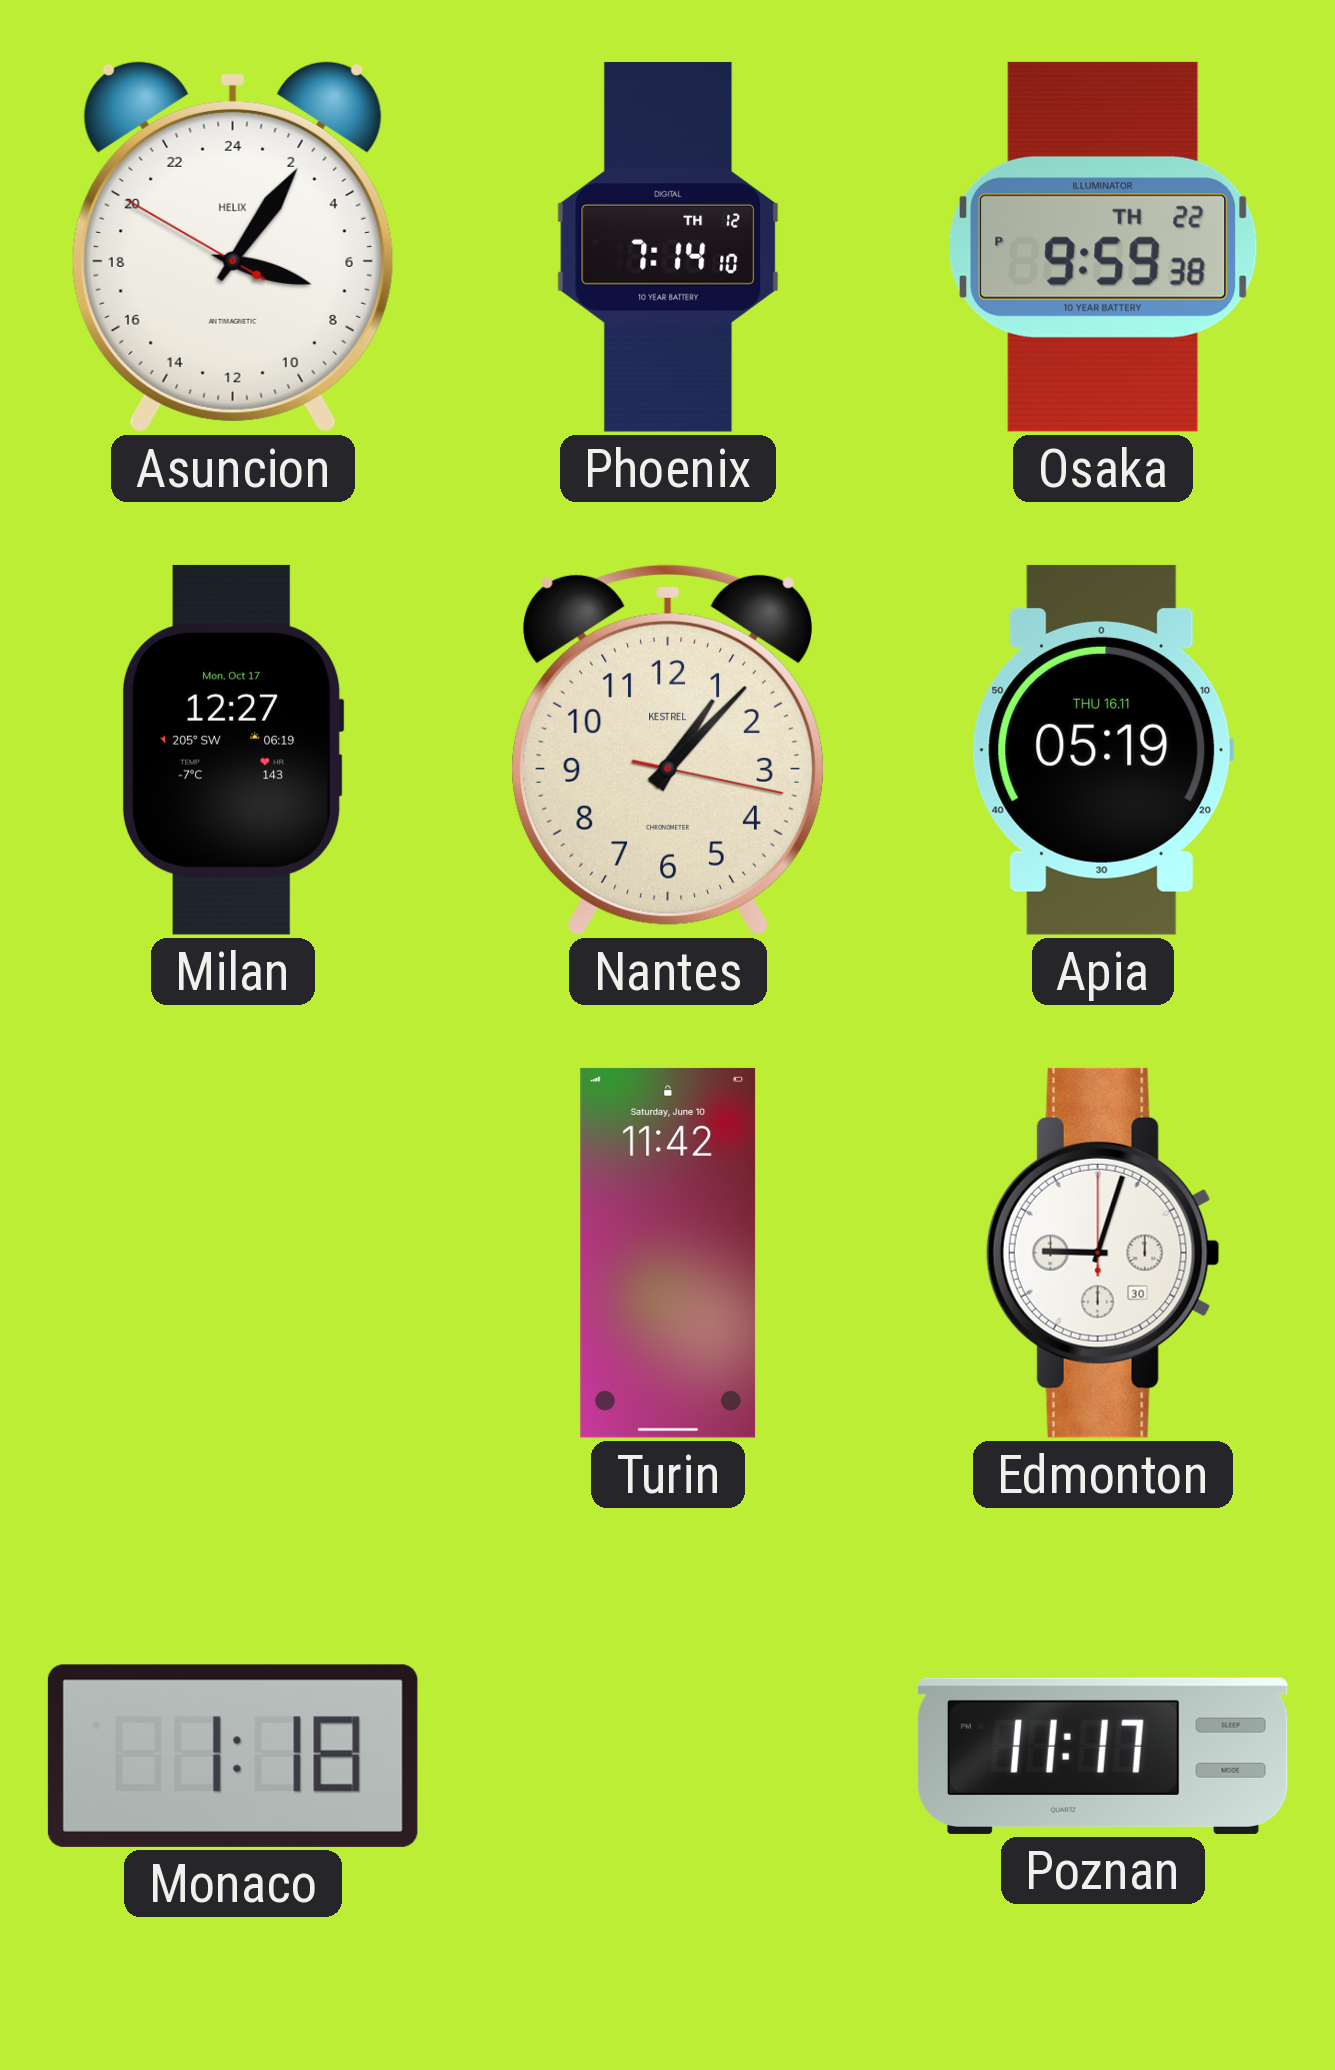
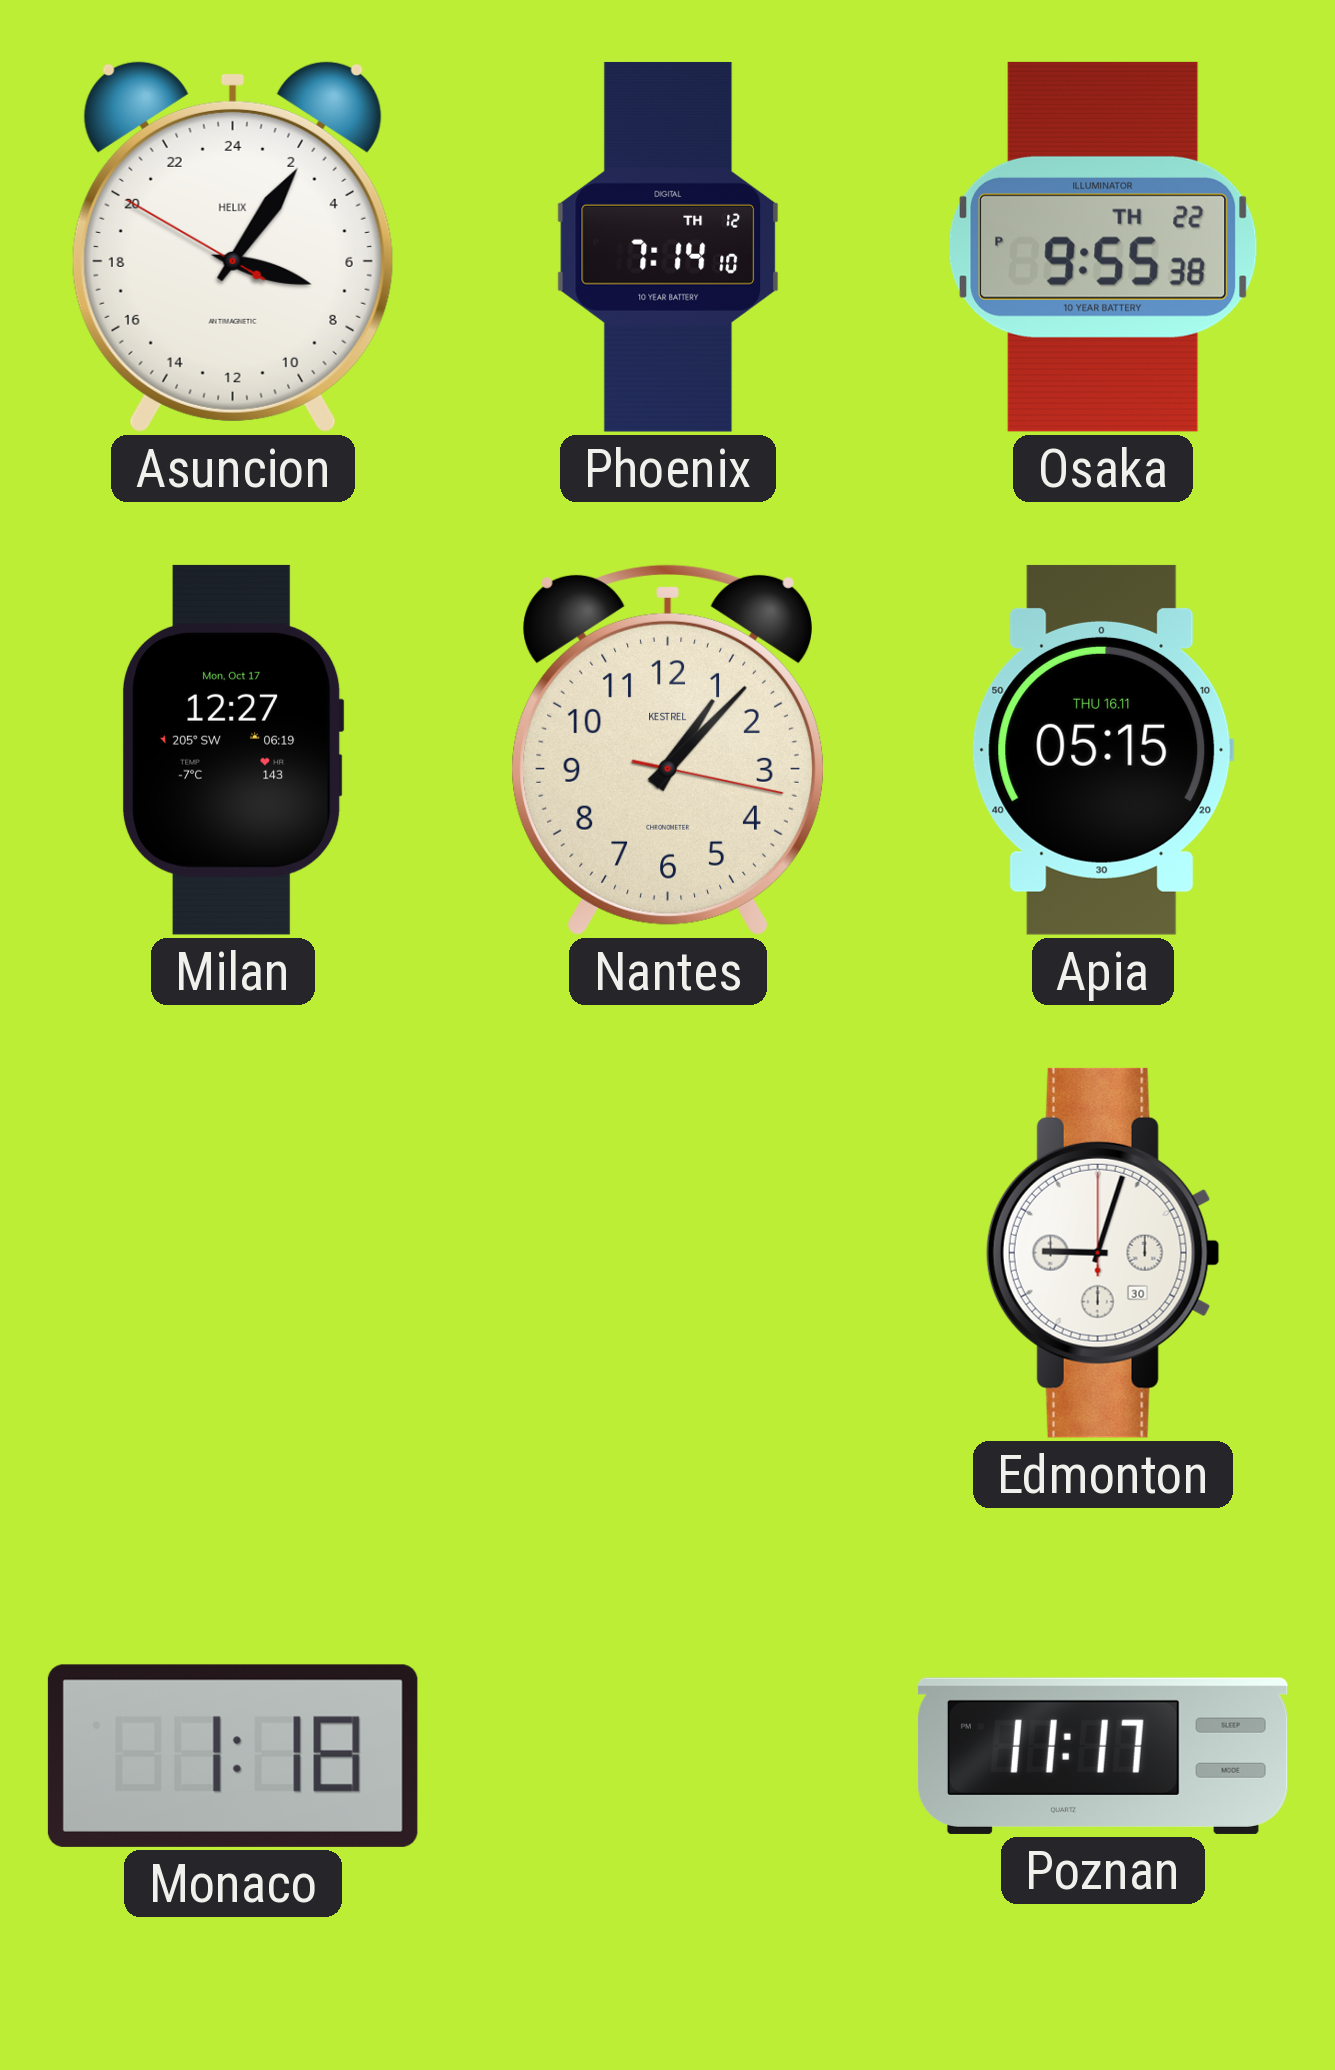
Osaka: 9:59 -> 9:55 (1103, 247)
Apia: 05:19 -> 05:15 (1103, 750)
Turin: 11:42 -> none (668, 1253)
